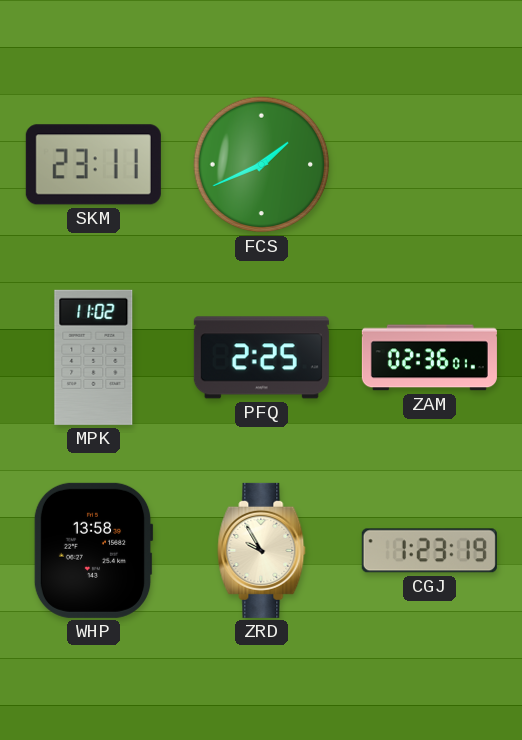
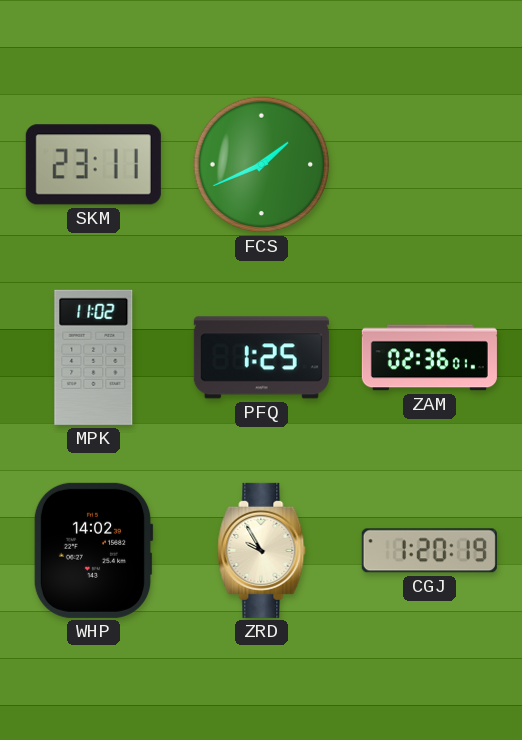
PFQ: 2:25 -> 1:25 (261, 358)
WHP: 13:58 -> 14:02 (93, 550)
CGJ: 1:23 -> 1:20 (429, 551)
